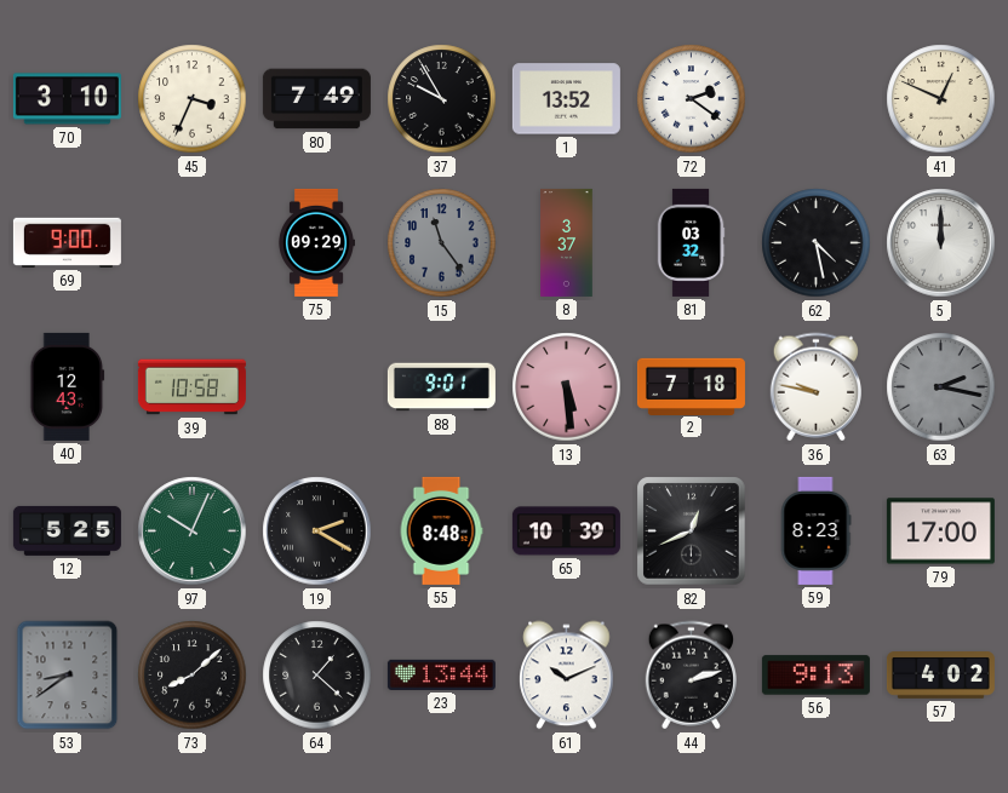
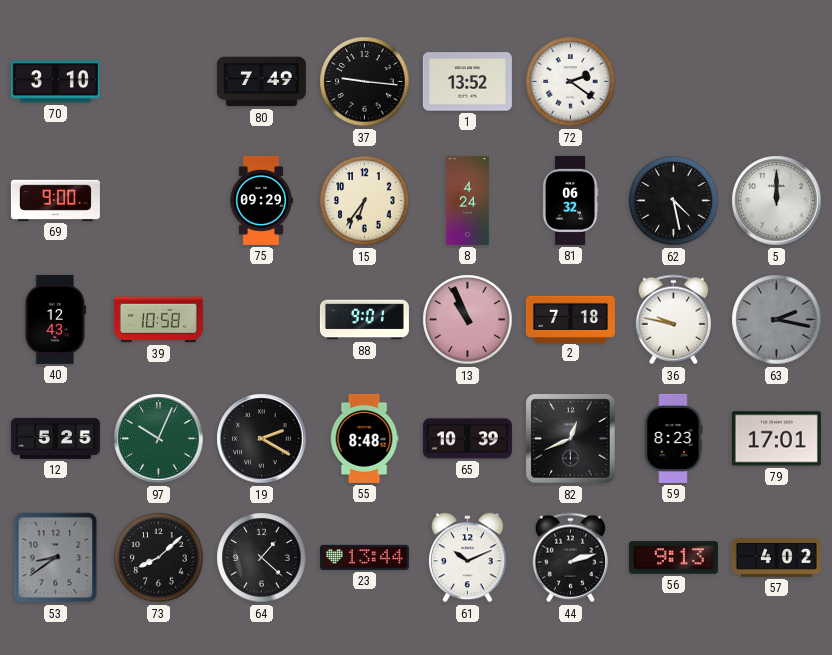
45: 3:34 -> none (193, 99)
37: 9:55 -> 9:16 (365, 82)
41: 12:49 -> none (941, 99)
15: 11:24 -> 6:36 (365, 201)
15 dial: grey -> cream (365, 201)
8: 3:37 -> 4:24 (468, 200)
81: 03:32 -> 06:32 (570, 200)
13: 5:29 -> 10:56 (468, 320)
79: 17:00 -> 17:01 (776, 439)
